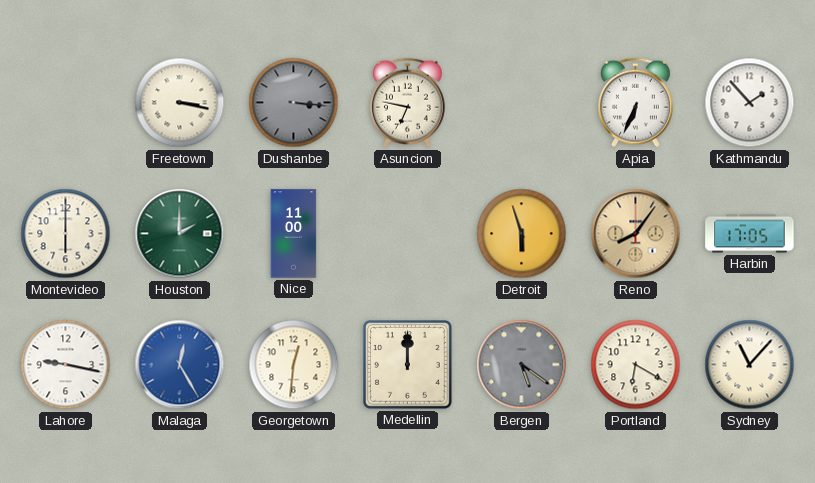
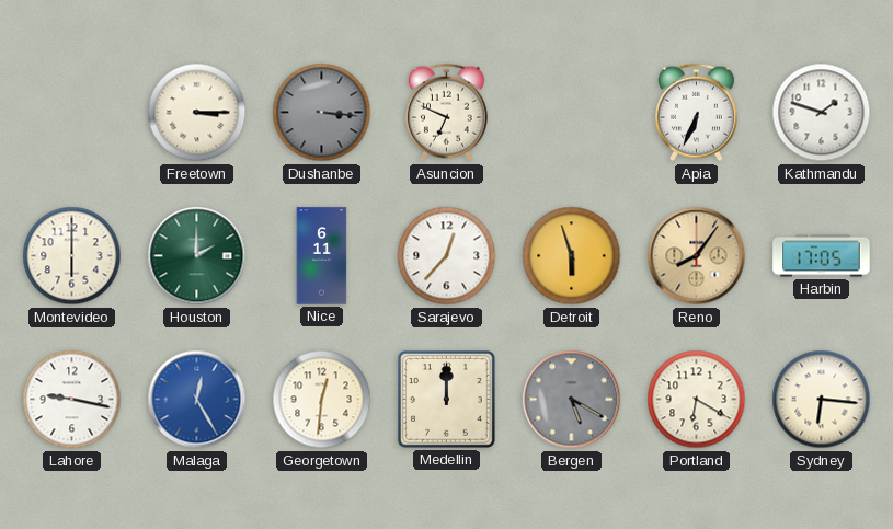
Freetown: 3:17 -> 3:15 (197, 113)
Asuncion: 6:47 -> 6:49 (446, 113)
Kathmandu: 1:53 -> 1:48 (822, 113)
Nice: 11:00 -> 6:11 (322, 256)
Sarajevo: none -> 12:37 (447, 256)
Bergen: 5:21 -> 5:20 (572, 400)
Sydney: 11:07 -> 6:16 (822, 400)
